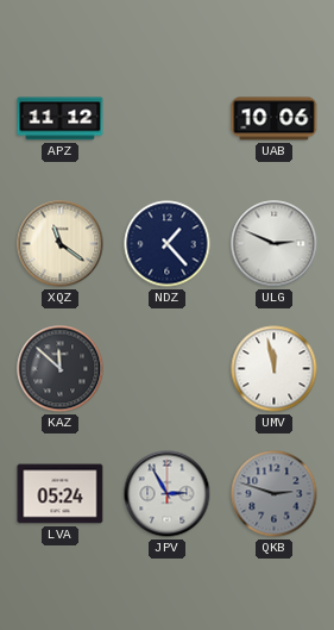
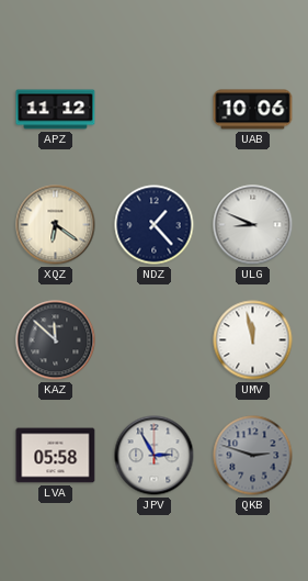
XQZ: 11:21 -> 6:21 (56, 225)
ULG: 2:49 -> 8:49 (253, 225)
LVA: 05:24 -> 05:58 (56, 456)
